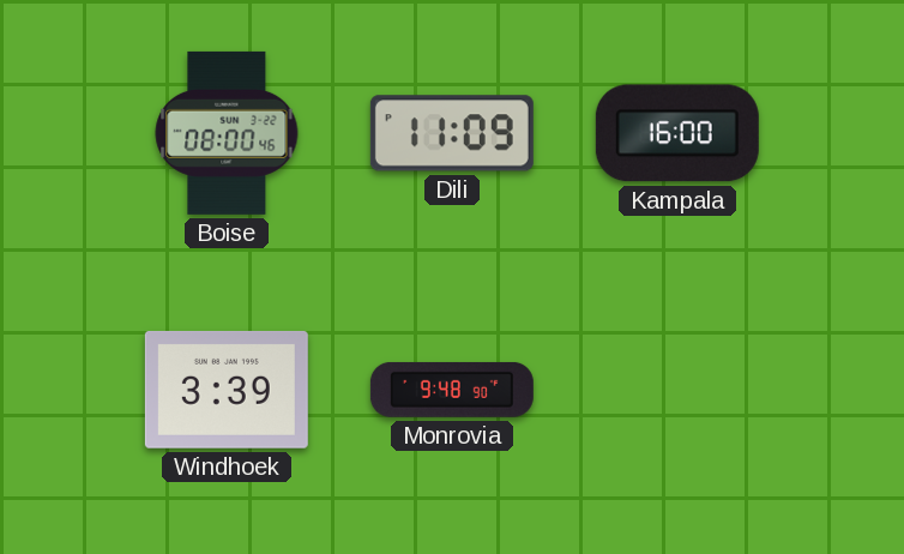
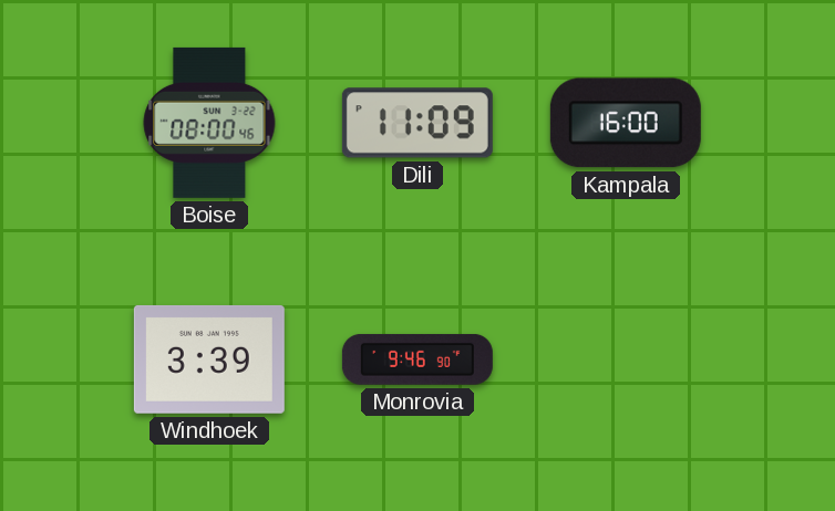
Monrovia: 9:48 -> 9:46 (417, 359)
